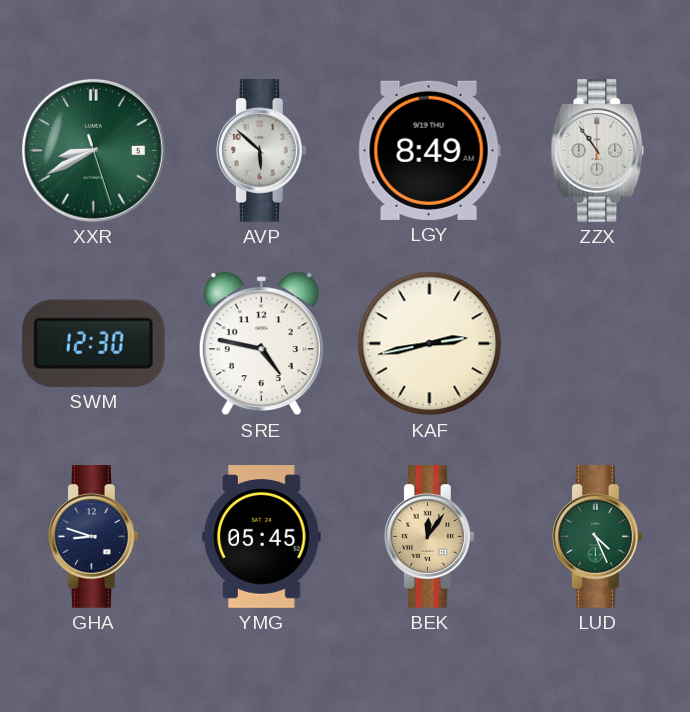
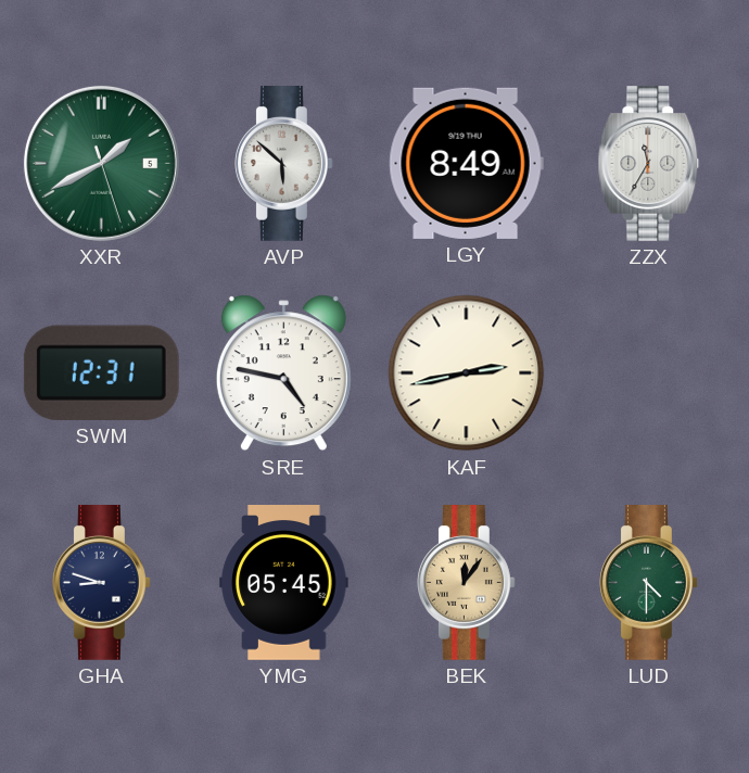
XXR: 8:40 -> 1:40 (101, 163)
ZZX: 10:54 -> 11:35 (649, 164)
SWM: 12:30 -> 12:31 (101, 372)
LUD: 4:26 -> 4:30 (649, 583)
